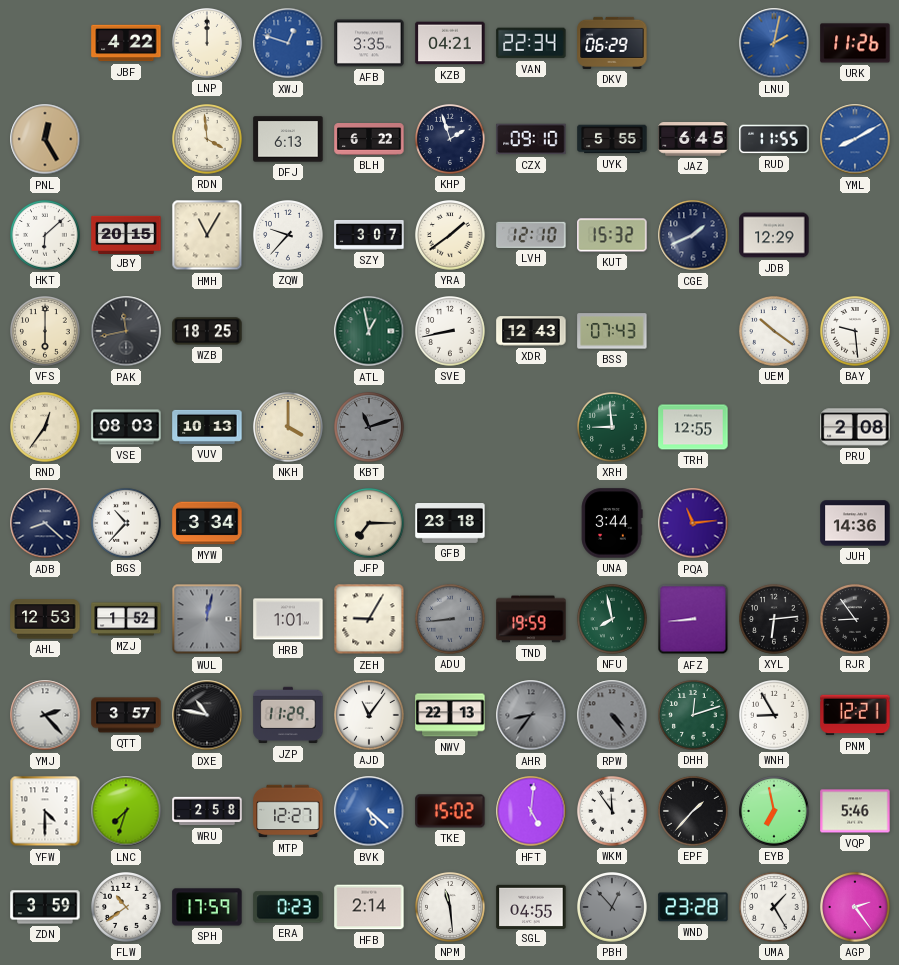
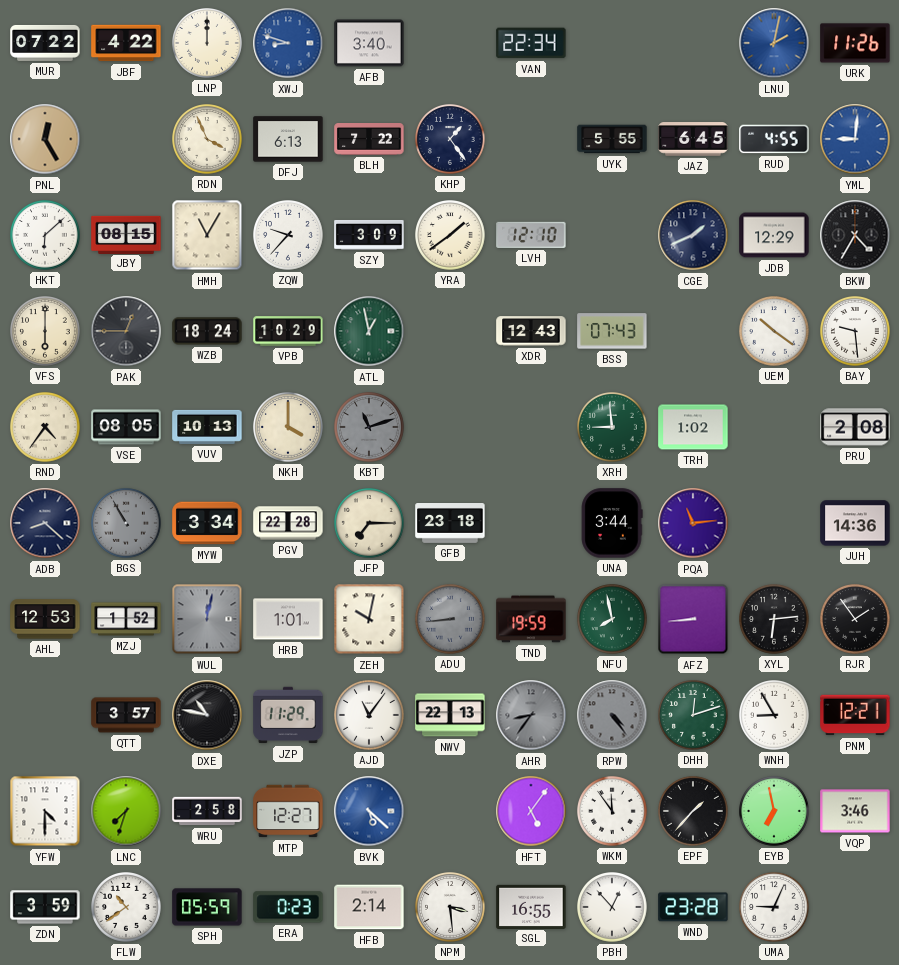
MUR: none -> 07:22 (45, 43)
XWJ: 12:48 -> 8:48 (288, 43)
AFB: 3:35 -> 3:40 (369, 43)
KZB: 04:21 -> none (450, 43)
DKV: 06:29 -> none (612, 43)
RDN: 3:59 -> 3:56 (208, 140)
BLH: 6:22 -> 7:22 (369, 140)
KHP: 1:57 -> 1:24 (451, 140)
CZX: 09:10 -> none (531, 139)
RUD: 11:55 -> 4:55 (774, 139)
YML: 8:10 -> 9:01 (855, 139)
JBY: 20:15 -> 08:15 (126, 234)
SZY: 3:07 -> 3:09 (369, 235)
KUT: 15:32 -> none (612, 235)
BKW: none -> 4:35 (855, 235)
PAK: 11:43 -> 12:45 (126, 331)
WZB: 18:25 -> 18:24 (207, 331)
VPB: none -> 10:29 (288, 331)
SVE: 8:43 -> none (451, 332)
RND: 12:36 -> 4:36 (46, 428)
VSE: 08:03 -> 08:05 (126, 427)
TRH: 12:55 -> 1:02 (693, 427)
BGS: 10:37 -> 10:55 (127, 524)
BGS dial: white -> grey (127, 524)
PGV: none -> 22:28 (288, 523)
ZEH: 9:05 -> 10:02 (369, 619)
RJR: 8:54 -> 1:54 (856, 620)
YMJ: 2:23 -> none (45, 715)
TKE: 15:02 -> none (450, 811)
HFT: 5:01 -> 5:06 (531, 811)
VQP: 5:46 -> 3:46 (855, 811)
SPH: 17:59 -> 05:59 (207, 907)
NPM: 11:29 -> 3:29 (451, 908)
SGL: 04:55 -> 16:55 (531, 906)
PBH dial: grey -> white (613, 908)
UMA: 1:25 -> 9:04 (775, 908)
AGP: 2:24 -> none (856, 908)
